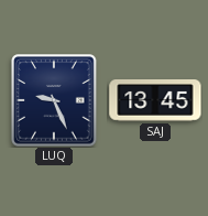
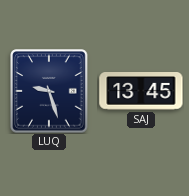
LUQ: 9:26 -> 9:27 (49, 91)
